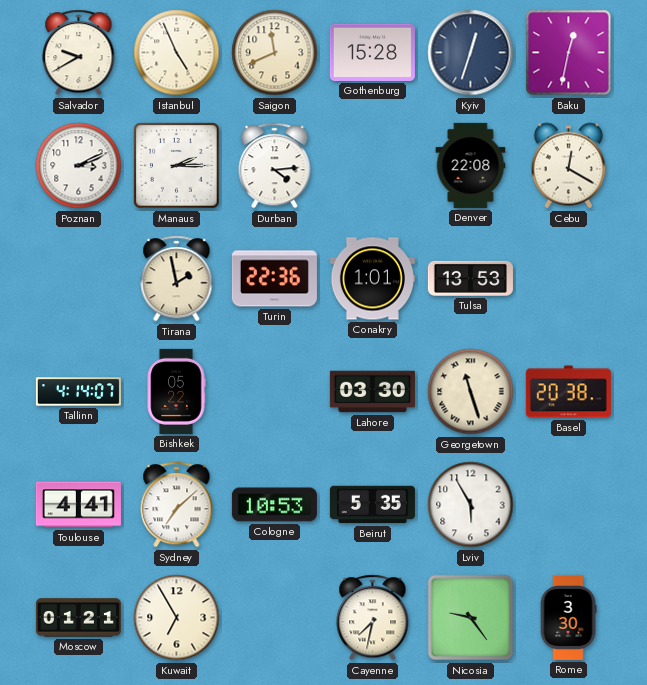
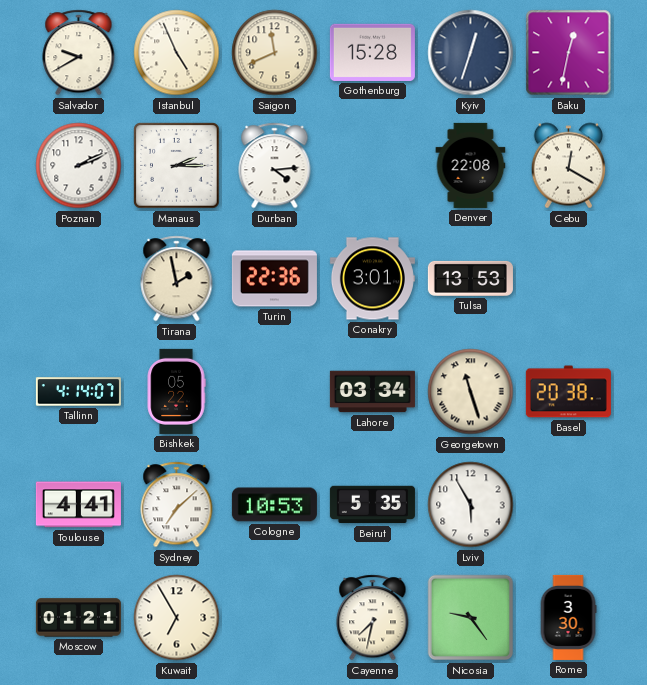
Poznan: 3:11 -> 2:11 (79, 166)
Conakry: 1:01 -> 3:01 (372, 279)
Lahore: 03:30 -> 03:34 (372, 392)
